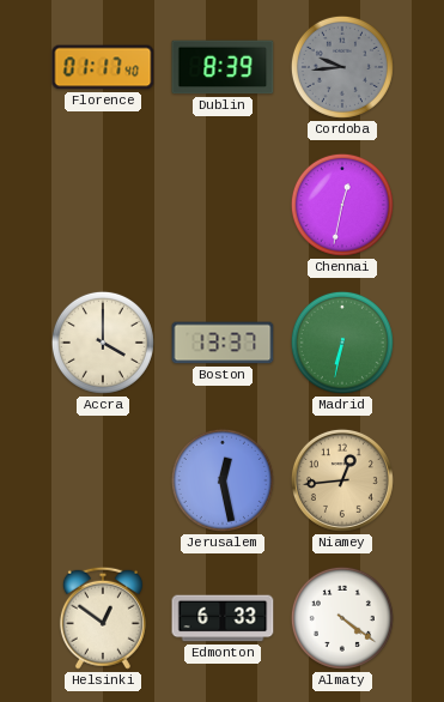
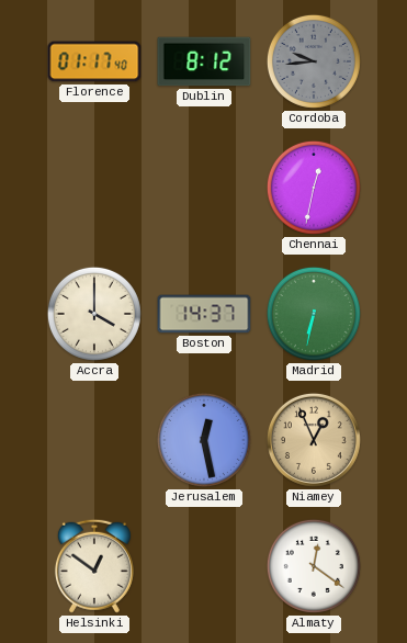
Dublin: 8:39 -> 8:12 (204, 61)
Boston: 13:37 -> 14:37 (204, 314)
Niamey: 12:44 -> 12:56 (314, 440)
Edmonton: 6:33 -> none (223, 618)
Almaty: 4:21 -> 12:21 (314, 566)
